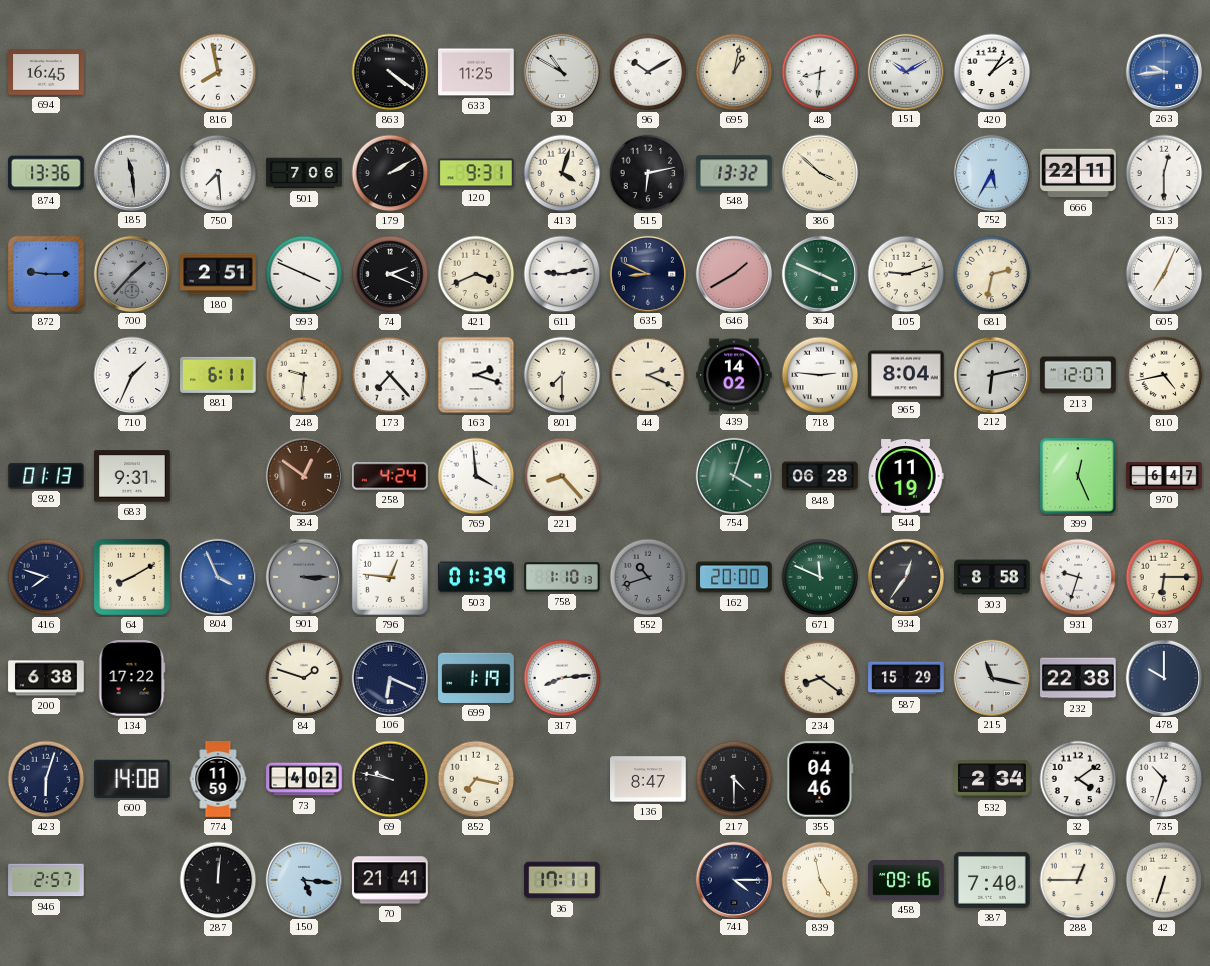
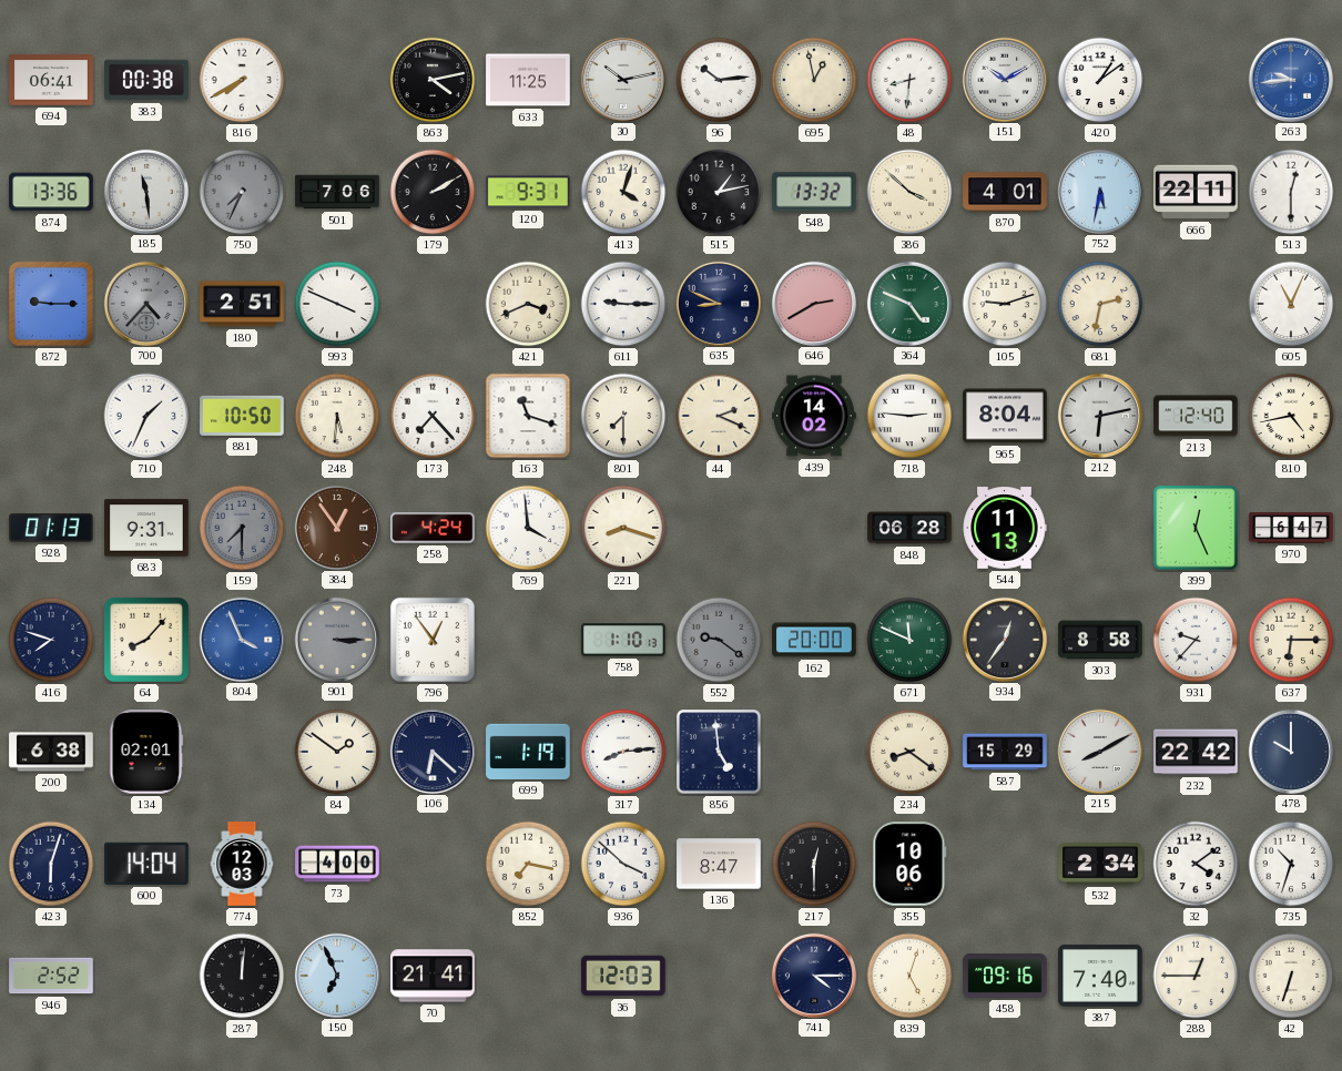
694: 16:45 -> 06:41 (51, 80)
383: none -> 00:38 (146, 80)
816: 7:58 -> 7:40 (242, 80)
863: 4:21 -> 4:13 (433, 80)
30: 10:50 -> 10:13 (622, 79)
96: 10:10 -> 10:14 (719, 80)
695: 1:02 -> 12:58 (814, 80)
750: 7:29 -> 7:34 (242, 192)
750 dial: white -> grey (242, 192)
515: 6:13 -> 1:13 (719, 192)
870: none -> 4:01 (1005, 192)
752: 5:35 -> 5:32 (1099, 191)
700: 1:37 -> 4:37 (145, 303)
74: 2:19 -> none (390, 274)
611: 9:13 -> 9:15 (623, 304)
646: 1:40 -> 2:40 (813, 303)
364: 3:49 -> 4:49 (908, 303)
605: 7:04 -> 11:04 (1291, 304)
881: 6:11 -> 10:50 (242, 416)
248: 9:31 -> 5:31 (337, 416)
163: 2:18 -> 11:18 (528, 416)
213: 12:07 -> 12:40 (1196, 416)
159: none -> 7:30 (242, 528)
384: 12:51 -> 12:54 (336, 527)
221: 8:23 -> 8:18 (623, 528)
754: 4:03 -> none (733, 475)
544: 11:19 -> 11:13 (1005, 528)
64: 8:10 -> 8:07 (146, 640)
796: 12:46 -> 12:54 (433, 640)
503: 01:39 -> none (476, 577)
552: 10:42 -> 9:21 (719, 640)
931: 9:33 -> 9:37 (1196, 640)
134: 17:22 -> 02:01 (146, 752)
84: 1:48 -> 1:51 (337, 752)
106: 6:19 -> 6:22 (431, 751)
856: none -> 4:59 (719, 752)
215: 11:17 -> 8:10 (1099, 751)
232: 22:38 -> 22:42 (1196, 752)
600: 14:08 -> 14:04 (148, 864)
774: 11:59 -> 12:03 (242, 864)
73: 4:02 -> 4:00 (337, 864)
69: 9:47 -> none (390, 779)
936: none -> 3:52 (623, 864)
217: 4:30 -> 12:30 (814, 864)
355: 04:46 -> 10:06 (909, 864)
946: 2:57 -> 2:52 (51, 976)
150: 5:16 -> 6:56 (336, 975)
36: 17:11 -> 12:03 (623, 976)
839: 4:58 -> 5:03 (909, 976)
